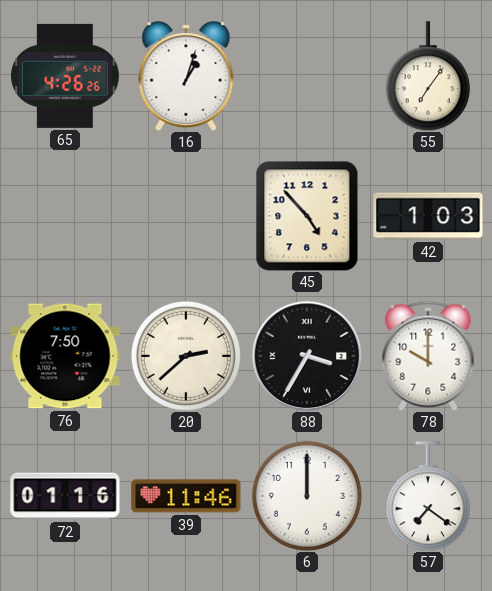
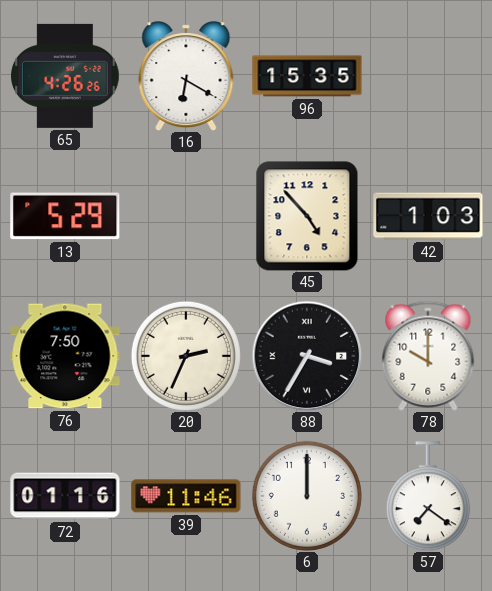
16: 1:03 -> 6:20 (186, 76)
96: none -> 15:35 (307, 76)
55: 7:06 -> none (428, 76)
13: none -> 5:29 (65, 216)
20: 2:38 -> 2:34 (186, 356)
